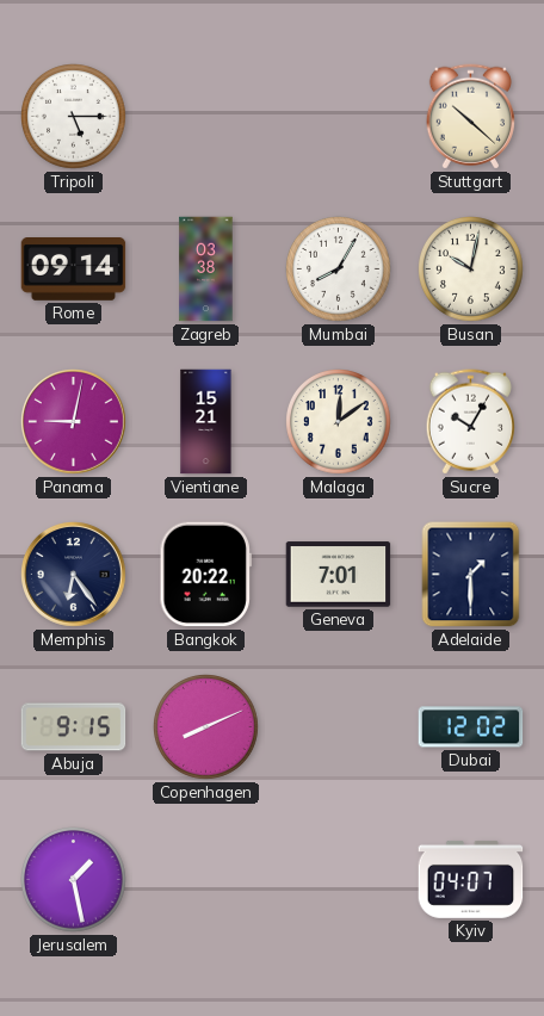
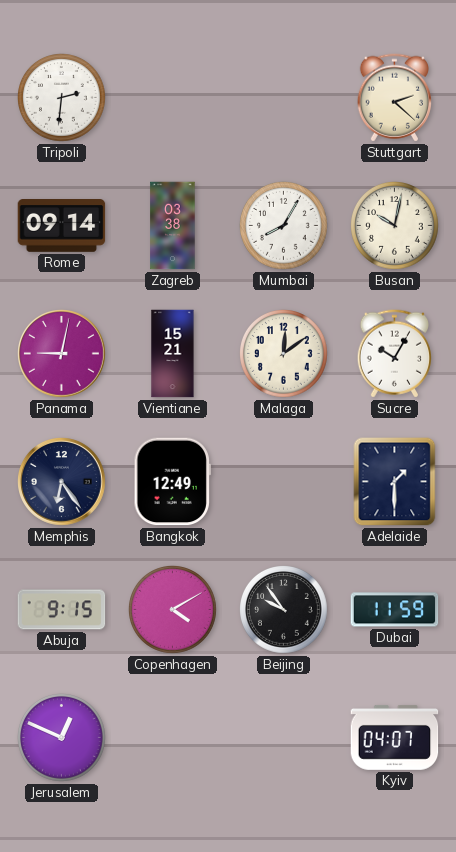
Tripoli: 5:15 -> 2:31 (62, 98)
Stuttgart: 10:22 -> 2:22 (394, 98)
Bangkok: 20:22 -> 12:49 (172, 482)
Geneva: 7:01 -> none (339, 575)
Copenhagen: 8:11 -> 4:10 (173, 610)
Beijing: none -> 9:54 (284, 610)
Dubai: 12:02 -> 11:59 (395, 610)
Jerusalem: 1:28 -> 12:49 (62, 738)
